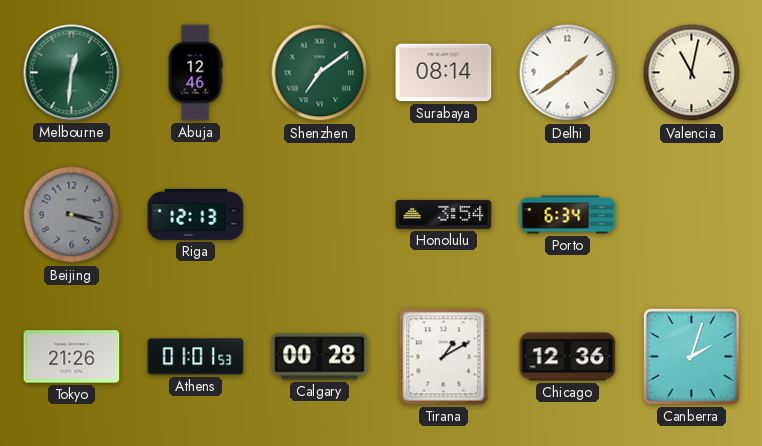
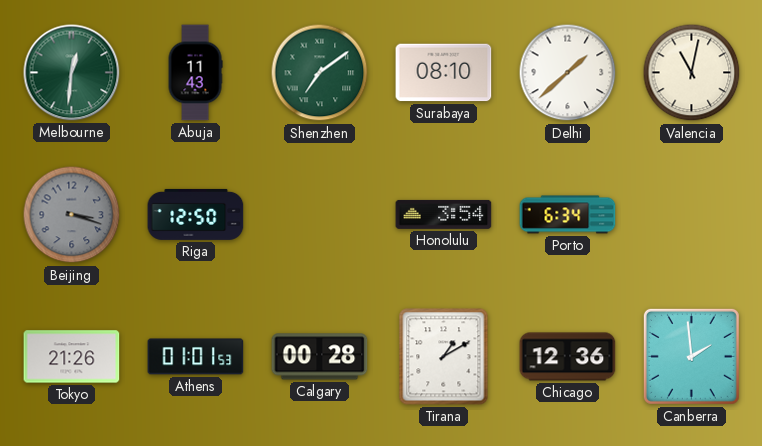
Abuja: 12:46 -> 11:43 (195, 73)
Surabaya: 08:14 -> 08:10 (444, 73)
Delhi: 1:39 -> 1:38 (568, 73)
Riga: 12:13 -> 12:50 (196, 214)
Canberra: 2:03 -> 1:59 (691, 356)
